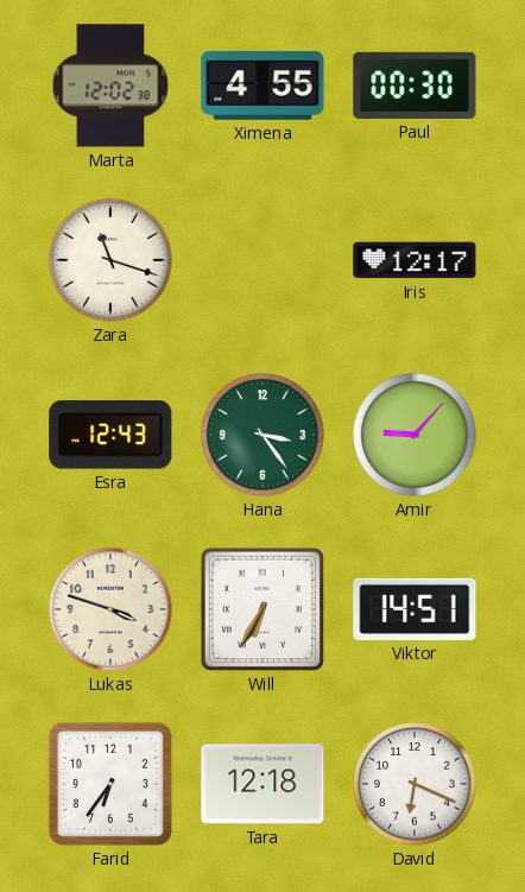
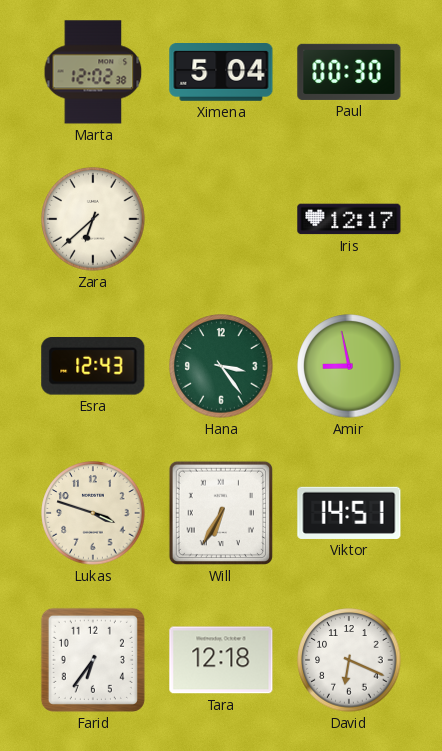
Ximena: 4:55 -> 5:04 (221, 73)
Zara: 11:18 -> 6:38 (93, 219)
Amir: 9:07 -> 8:58 (349, 366)
